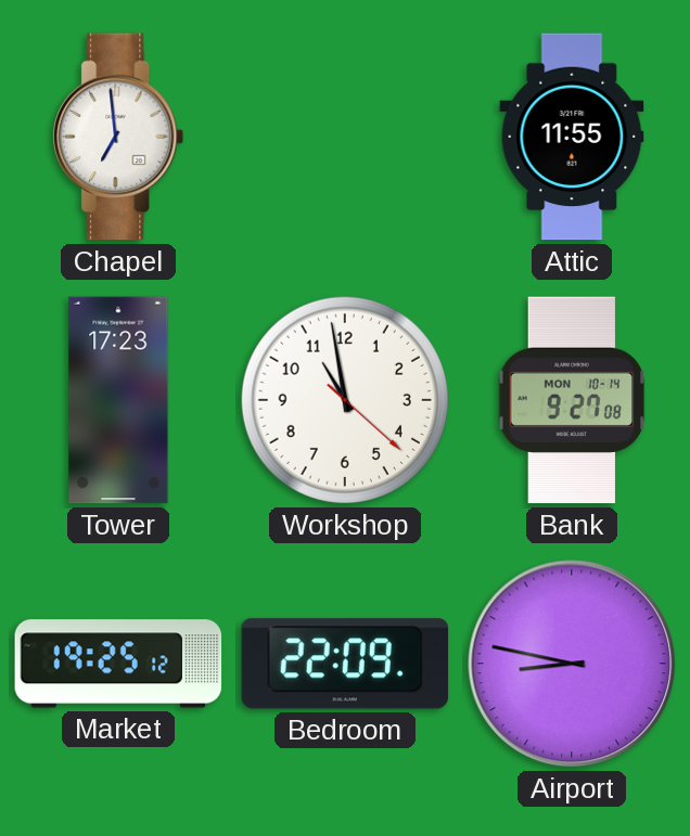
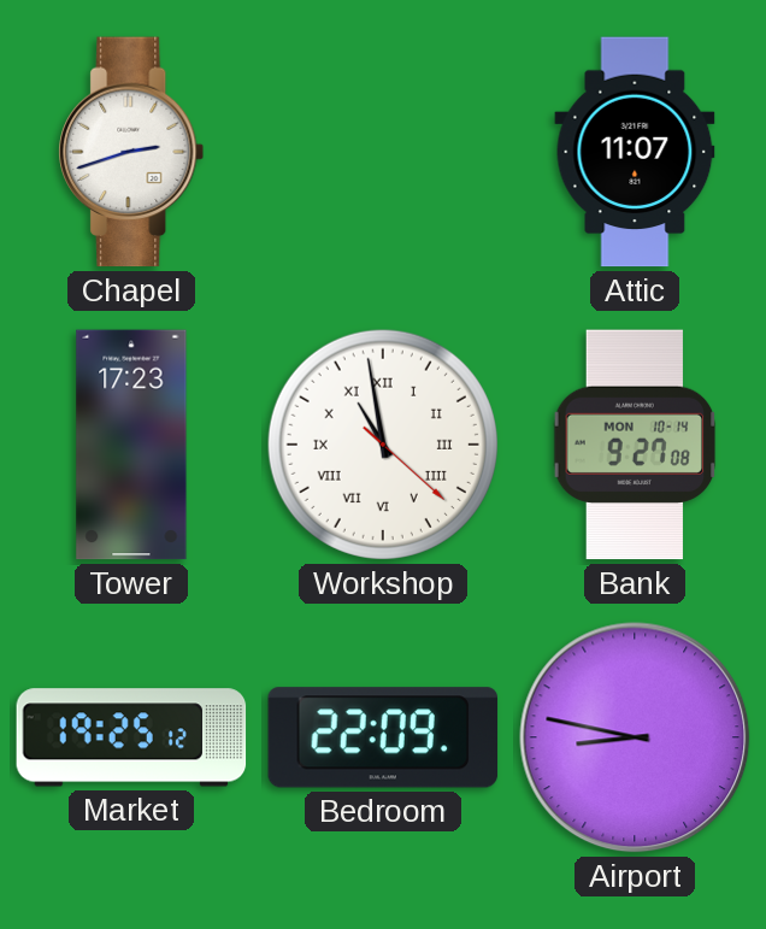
Chapel: 6:59 -> 2:42 (131, 152)
Attic: 11:55 -> 11:07 (635, 152)
Workshop numerals: Arabic -> Roman (383, 445)
